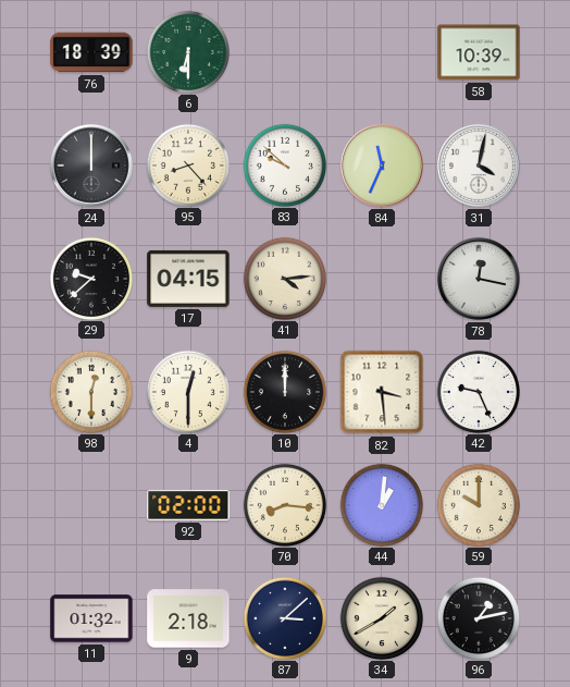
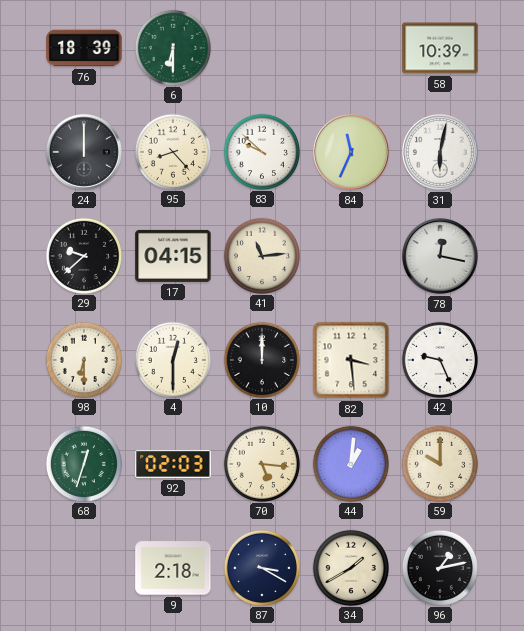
31: 4:02 -> 6:02 (440, 152)
41: 4:14 -> 11:14 (261, 255)
98: 12:30 -> 6:30 (83, 359)
68: none -> 12:33 (83, 463)
92: 02:00 -> 02:03 (173, 464)
70: 8:16 -> 5:16 (261, 463)
11: 01:32 -> none (91, 618)
87: 3:08 -> 3:20 (261, 567)
